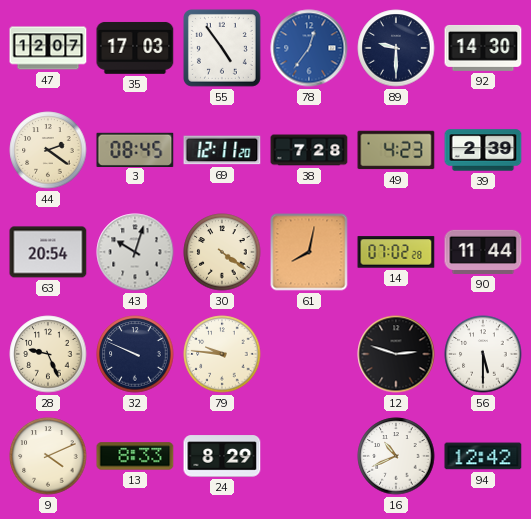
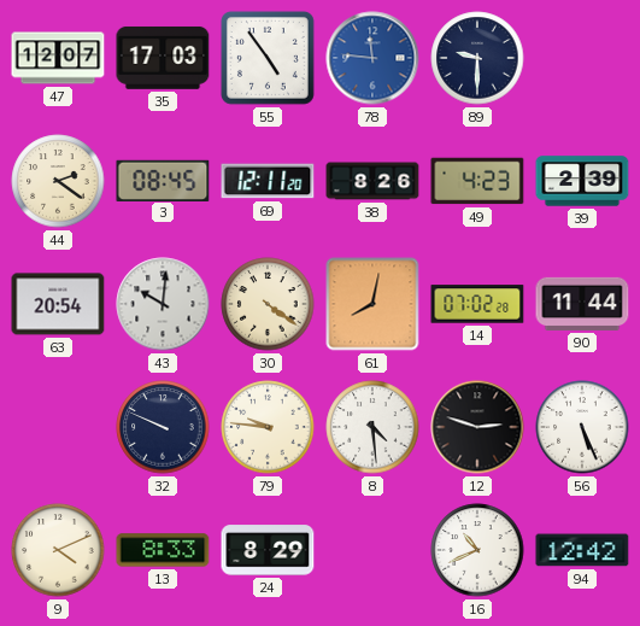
78: 12:36 -> 11:46 (372, 58)
92: 14:30 -> none (483, 48)
38: 7:28 -> 8:26 (372, 181)
43: 10:03 -> 10:01 (163, 304)
28: 9:26 -> none (48, 354)
8: none -> 4:29 (372, 427)
56: 5:30 -> 5:26 (582, 427)
